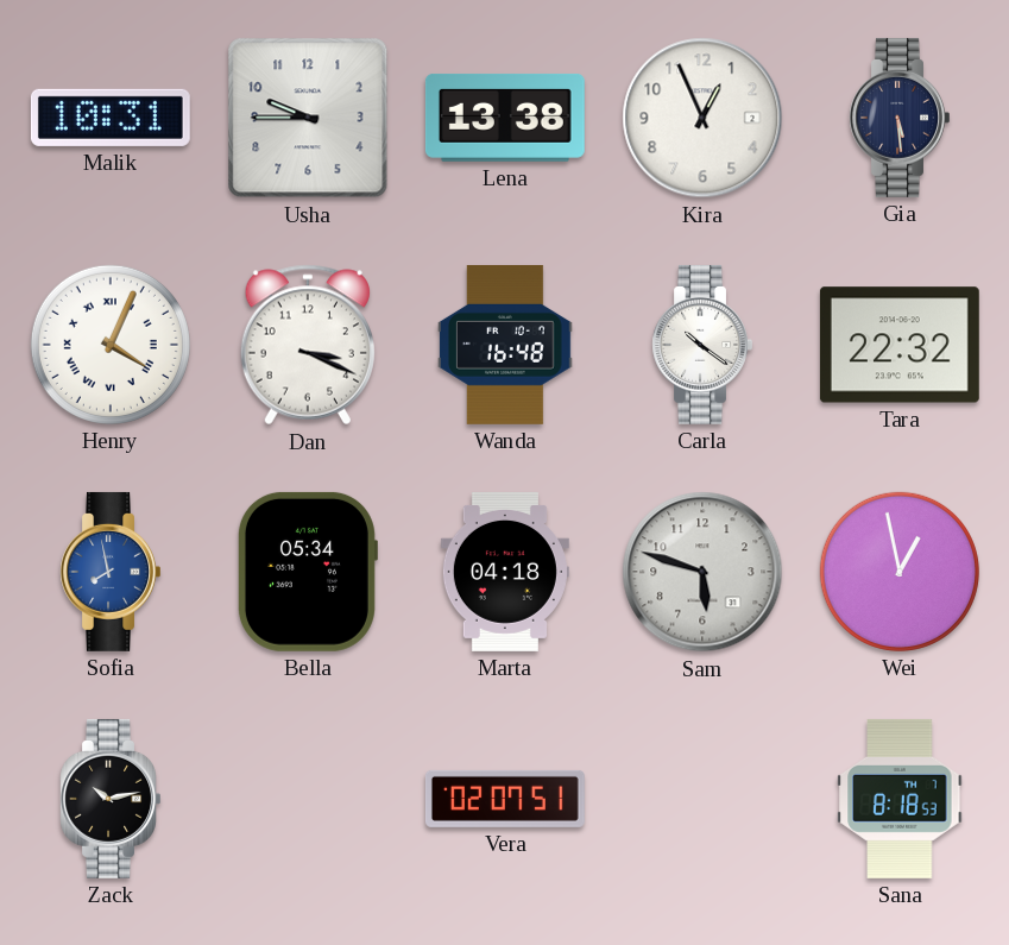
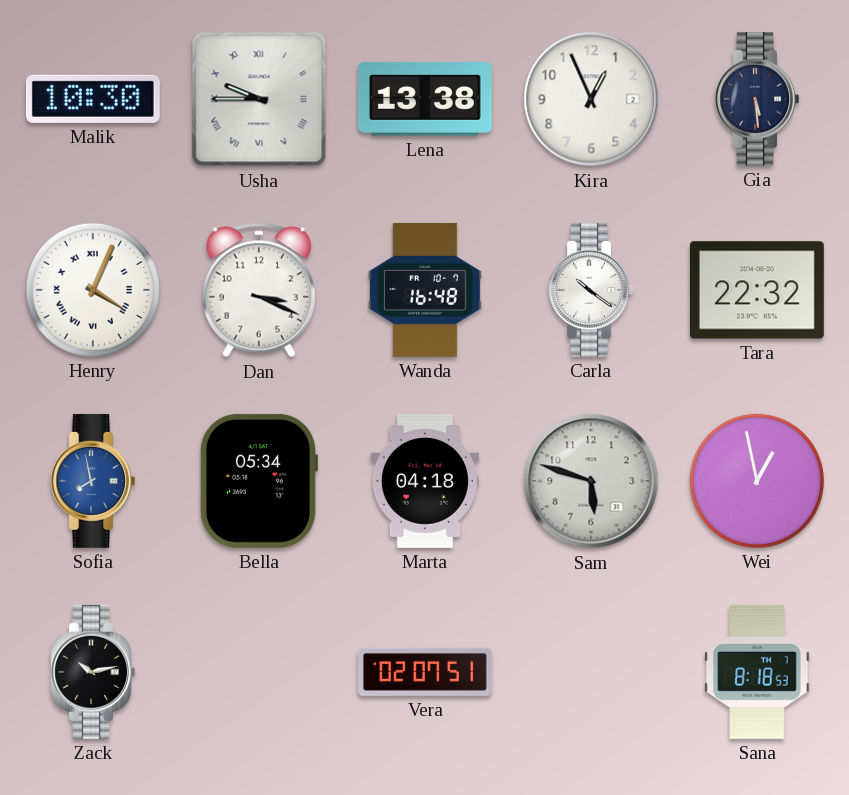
Malik: 10:31 -> 10:30 (93, 99)
Usha numerals: Arabic -> Roman (259, 99)
